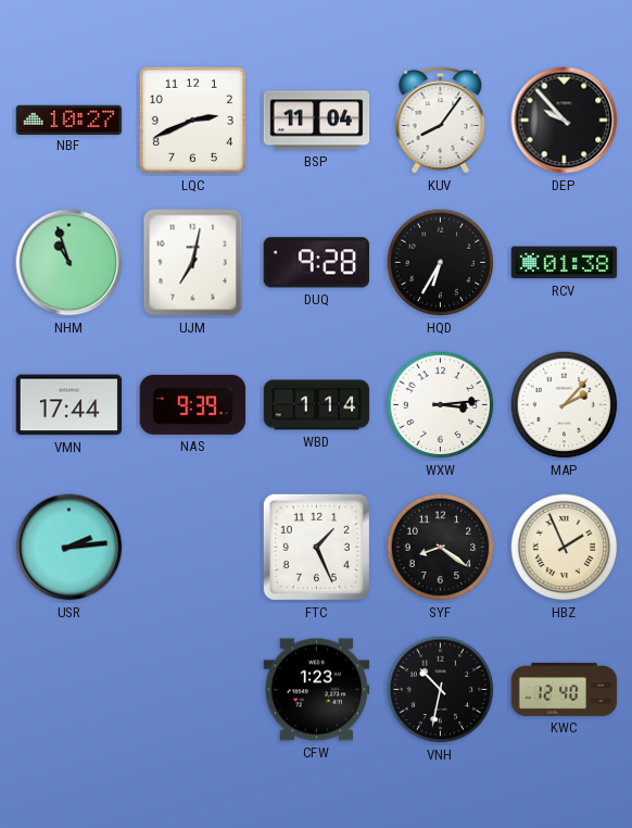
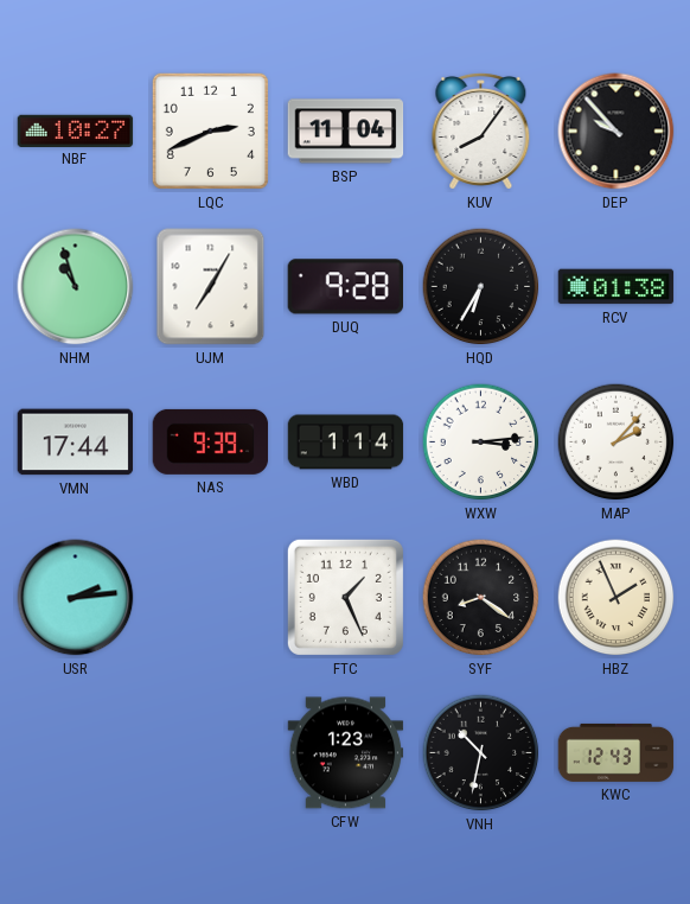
UJM: 7:02 -> 7:05 (211, 287)
KWC: 12:40 -> 12:43 (616, 752)
